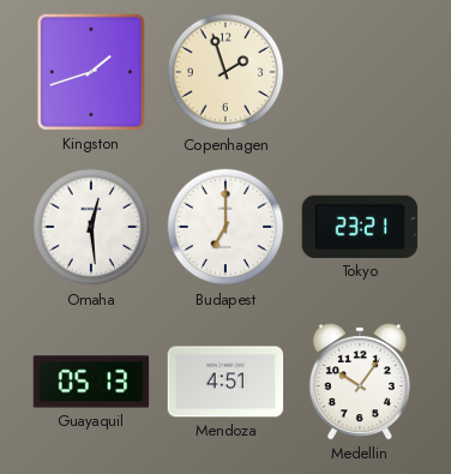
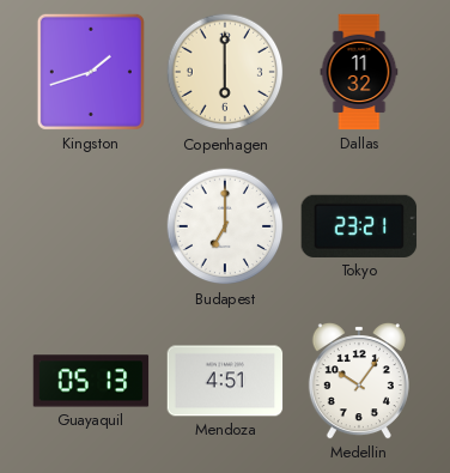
Copenhagen: 1:57 -> 6:00 (225, 72)
Dallas: none -> 11:32 (359, 72)
Omaha: 12:29 -> none (91, 227)
